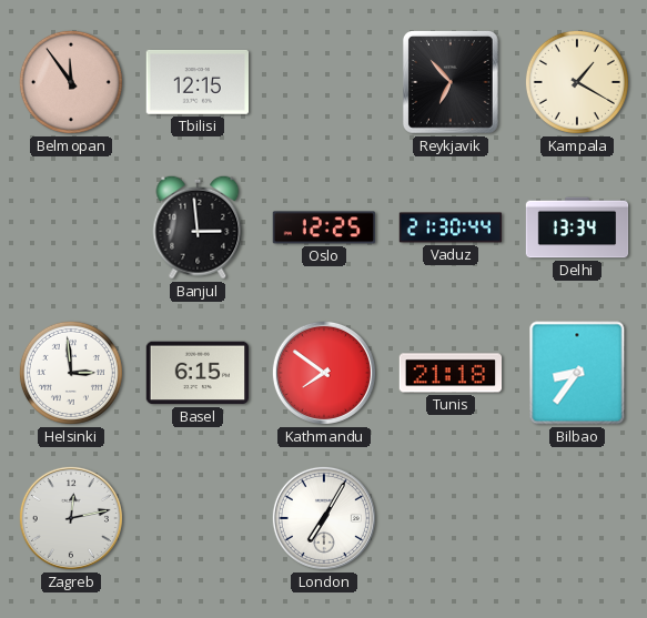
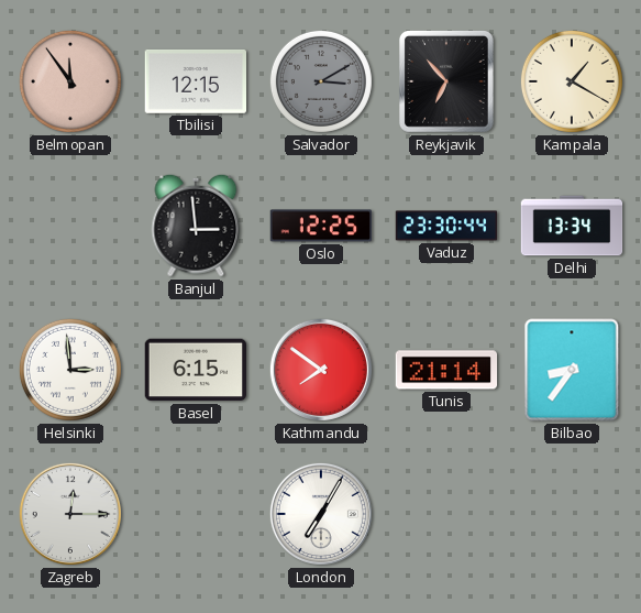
Salvador: none -> 3:10 (321, 81)
Vaduz: 21:30 -> 23:30 (446, 226)
Tunis: 21:18 -> 21:14 (446, 370)
Zagreb: 12:13 -> 12:15 (70, 514)
